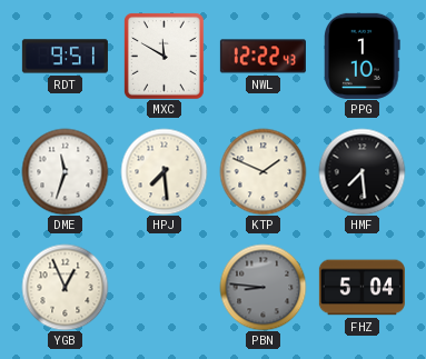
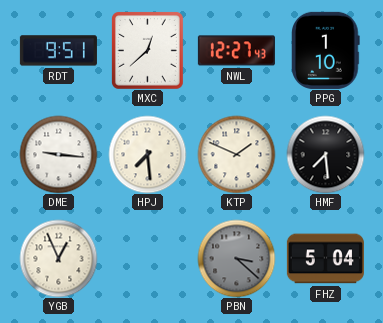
MXC: 11:50 -> 12:38 (147, 50)
NWL: 12:22 -> 12:27 (236, 51)
DME: 11:33 -> 9:16 (58, 154)
PBN: 8:46 -> 3:22 (236, 258)
